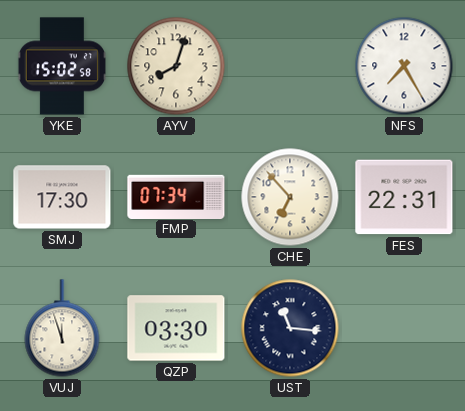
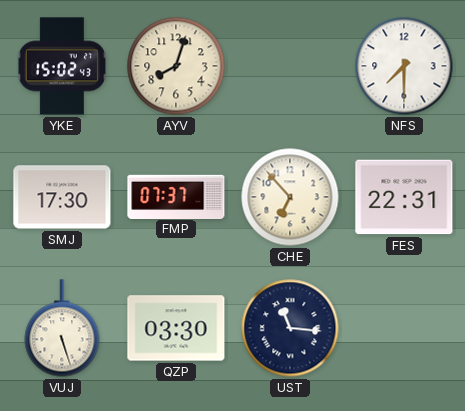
YKE: 15:02:58 -> 15:02:43 (62, 66)
NFS: 7:25 -> 7:30 (404, 66)
FMP: 07:34 -> 07:37 (176, 196)
VUJ: 11:57 -> 5:27 (62, 328)
